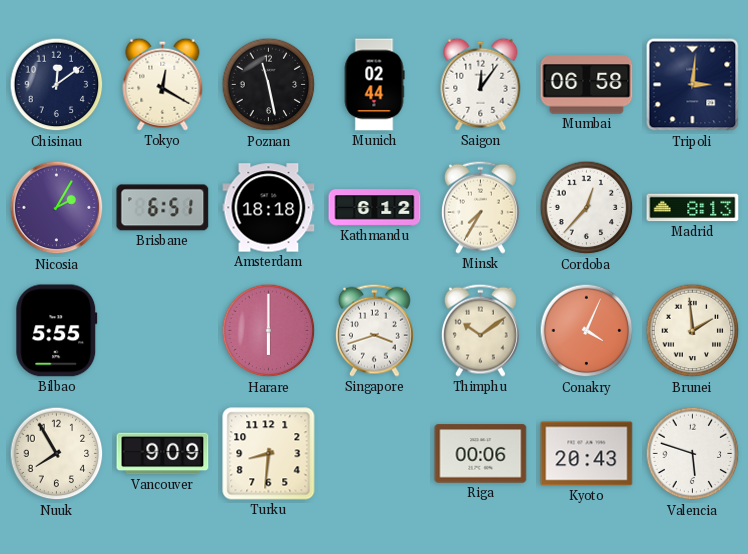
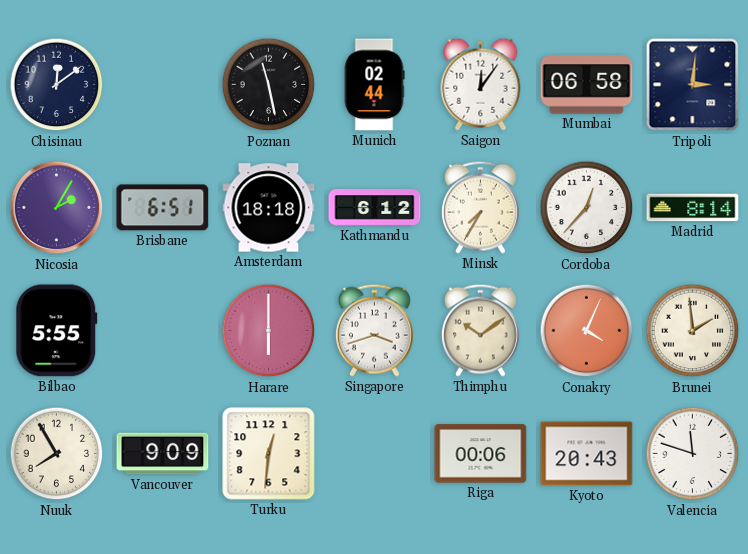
Tokyo: 12:20 -> none (163, 84)
Madrid: 8:13 -> 8:14 (693, 208)
Turku: 8:31 -> 12:31 (269, 454)
Valencia: 5:48 -> 11:48 (693, 454)
